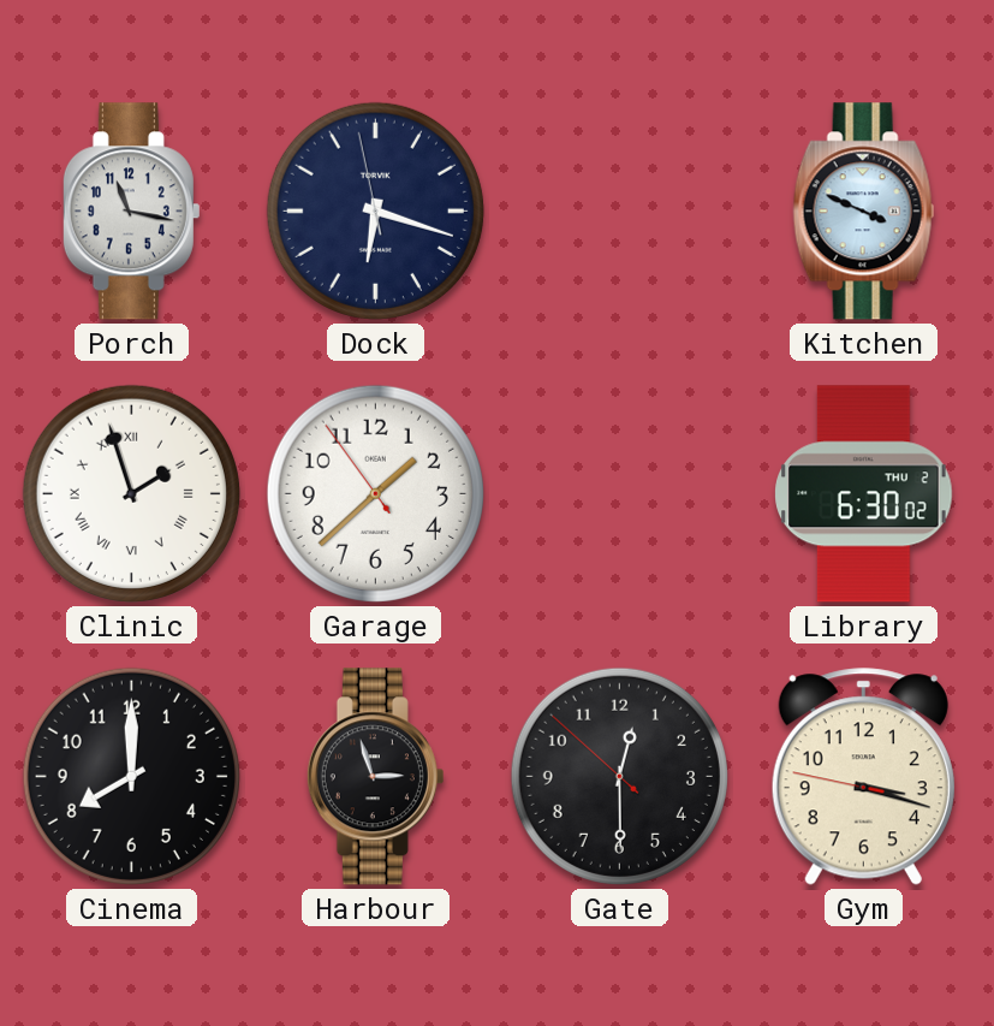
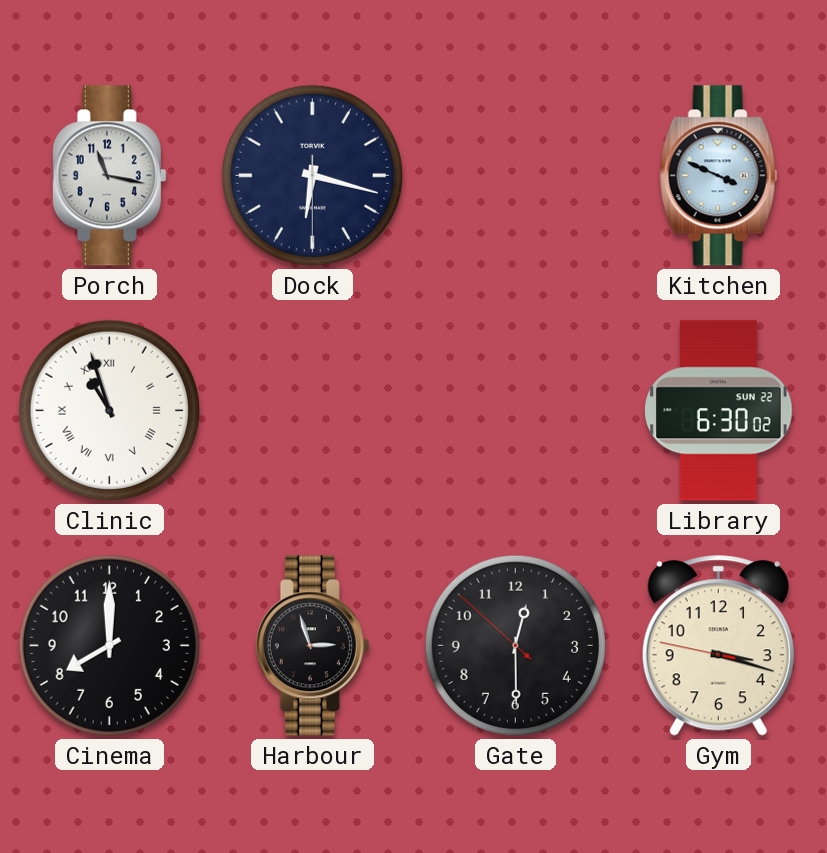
Dock: 6:17:58 -> 6:17:30 (312, 175)
Clinic: 1:57 -> 10:57 (109, 410)
Garage: 1:37 -> none (375, 493)
Library date: THU 2 -> SUN 22 (719, 411)
